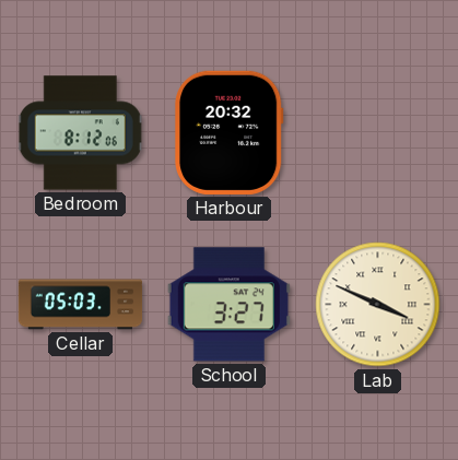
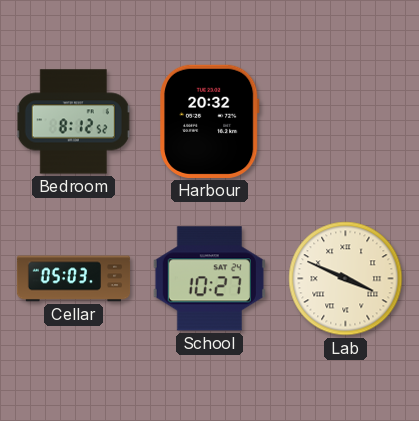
Bedroom: 8:12:06 -> 8:12:52 (74, 122)
School: 3:27 -> 10:27 (209, 279)
